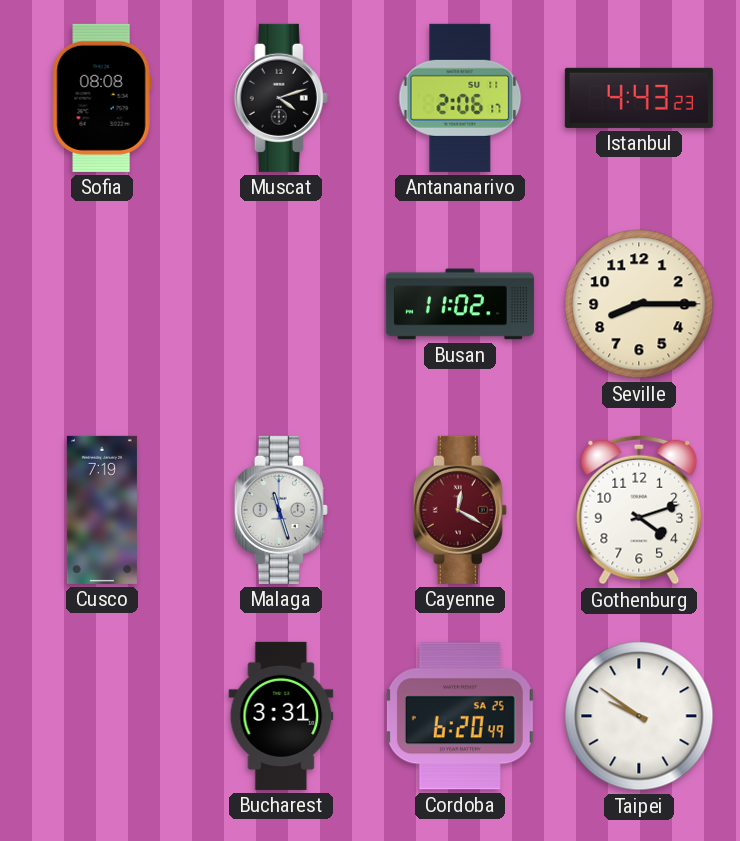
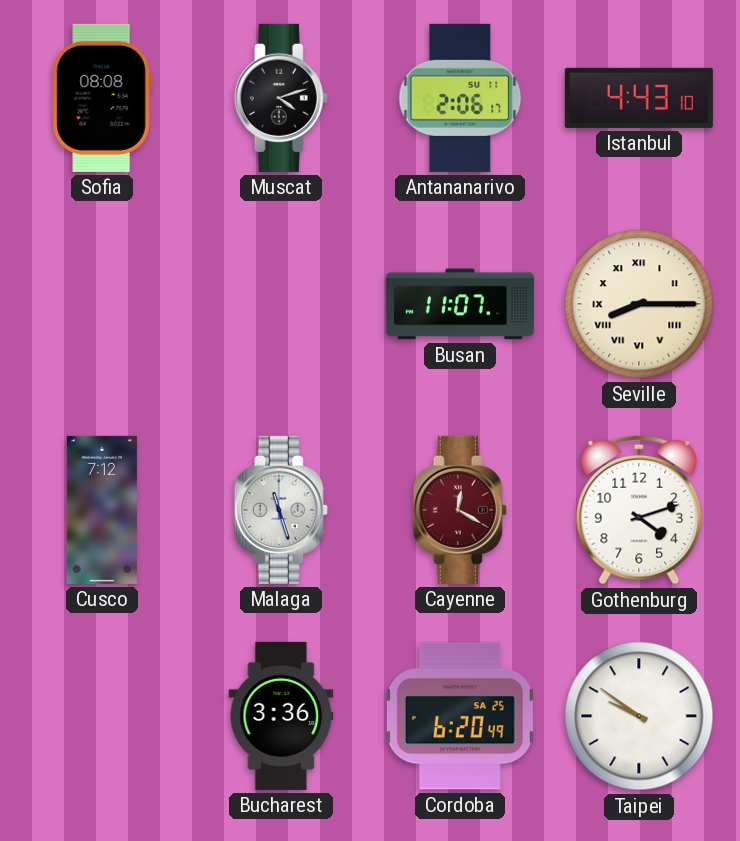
Istanbul: 4:43:23 -> 4:43:10 (639, 98)
Busan: 11:02 -> 11:07 (460, 304)
Seville numerals: Arabic -> Roman (639, 304)
Cusco: 7:19 -> 7:12 (102, 510)
Bucharest: 3:31 -> 3:36 (281, 716)
